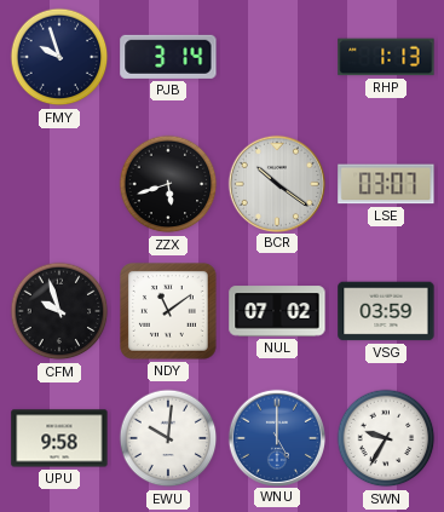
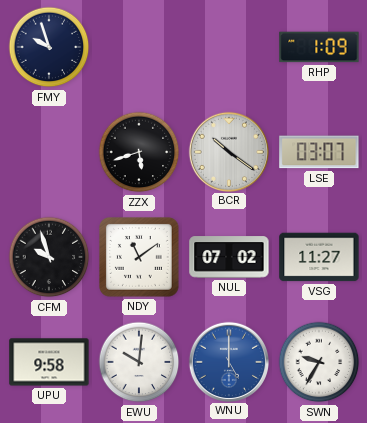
PJB: 3:14 -> none (168, 57)
RHP: 1:13 -> 1:09 (319, 47)
VSG: 03:59 -> 11:27 (319, 257)
